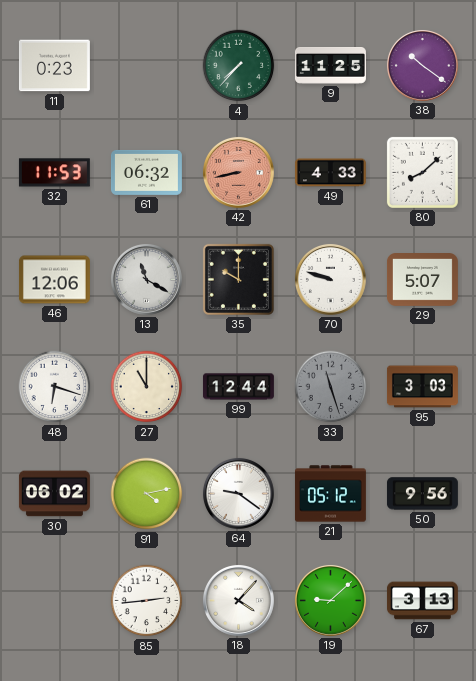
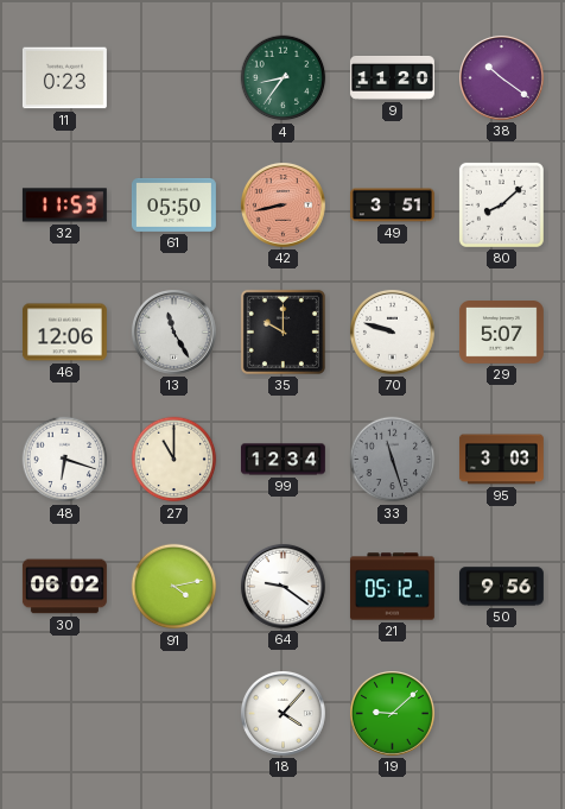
4: 7:37 -> 8:36 (284, 78)
9: 11:25 -> 11:20 (392, 78)
61: 06:32 -> 05:50 (173, 204)
49: 4:33 -> 3:51 (392, 206)
13: 11:20 -> 11:25 (173, 331)
99: 12:44 -> 12:34 (282, 460)
85: 2:44 -> none (147, 601)
67: 3:13 -> none (422, 601)
